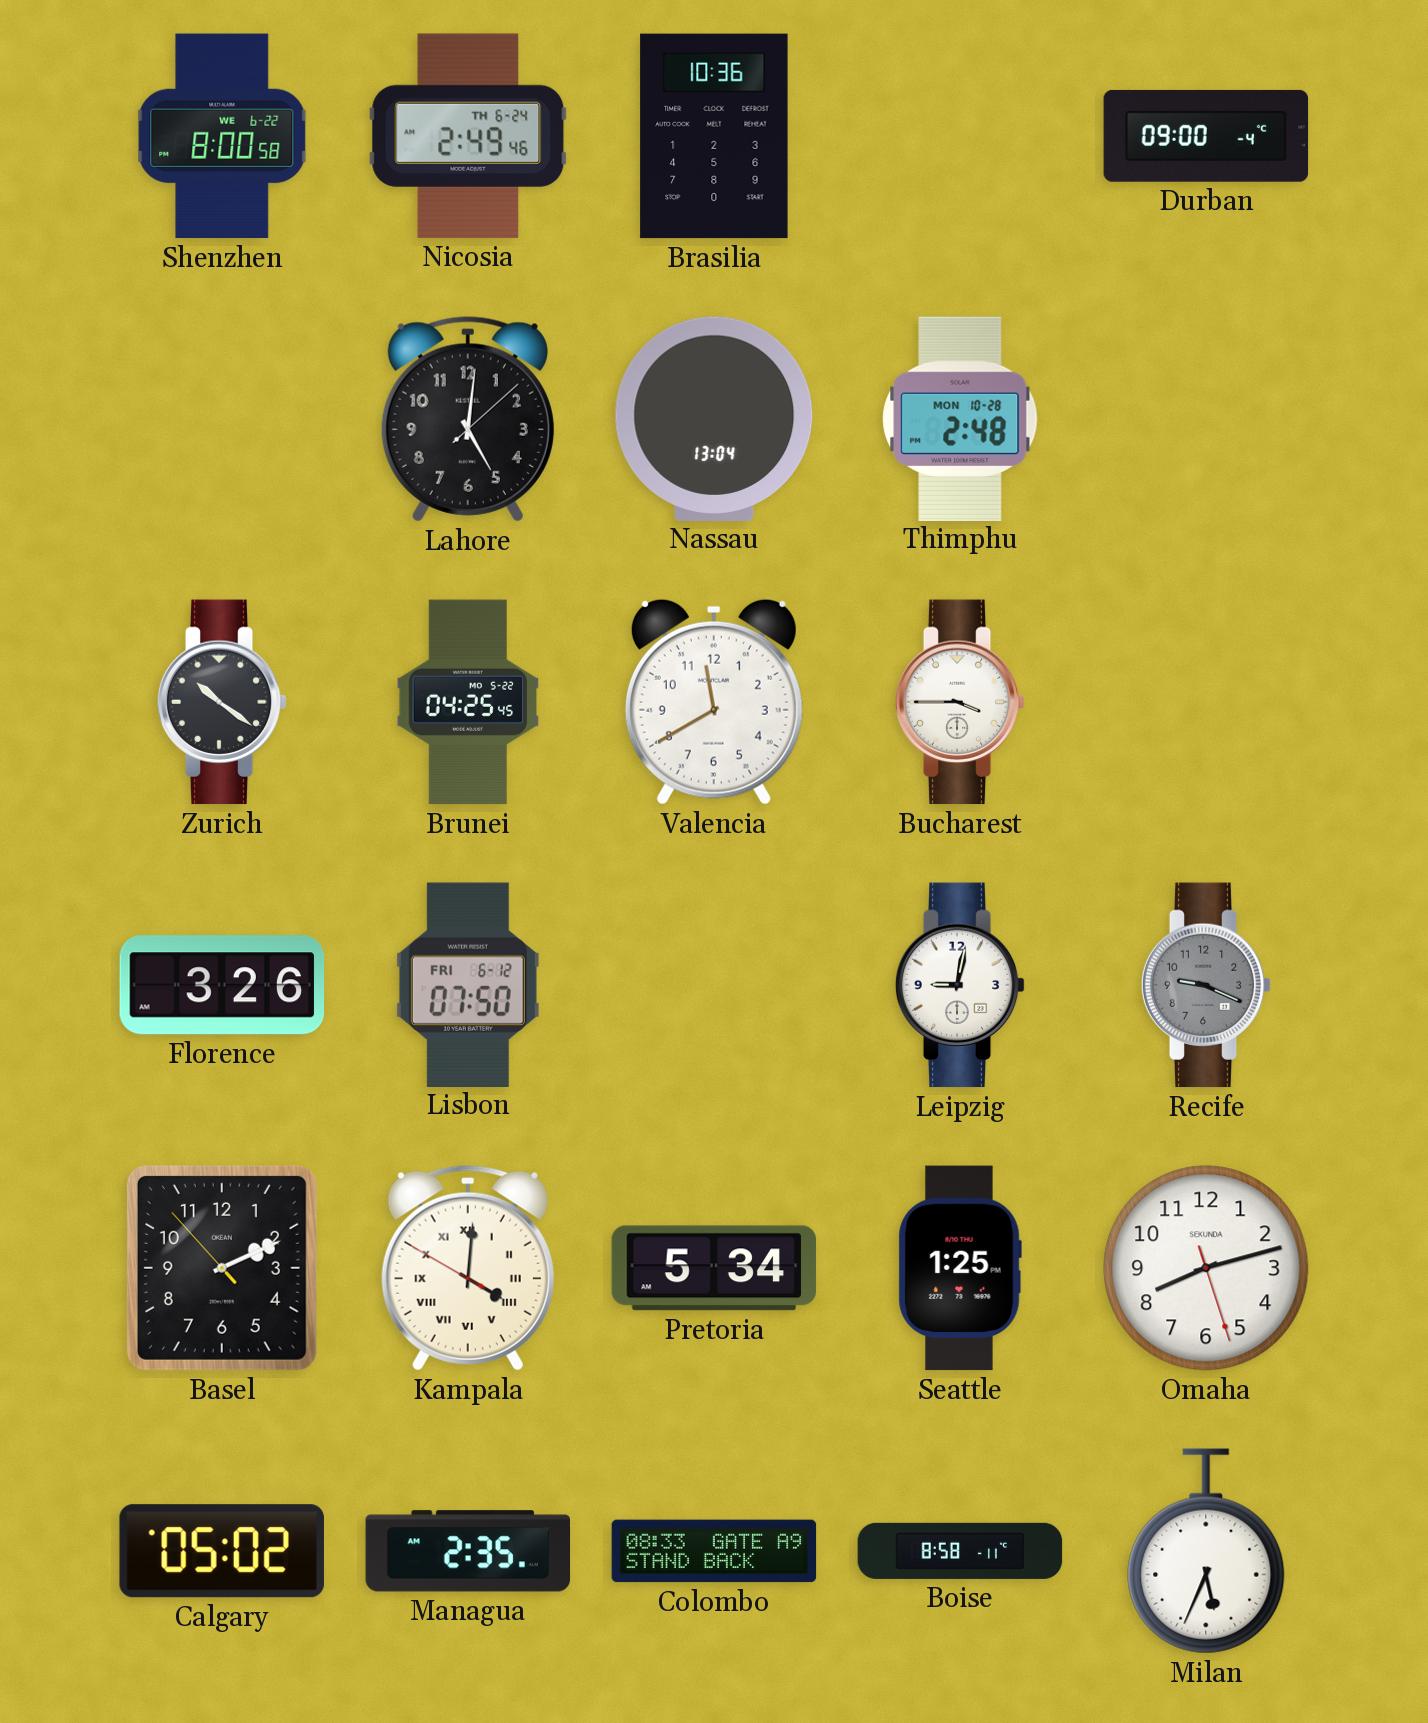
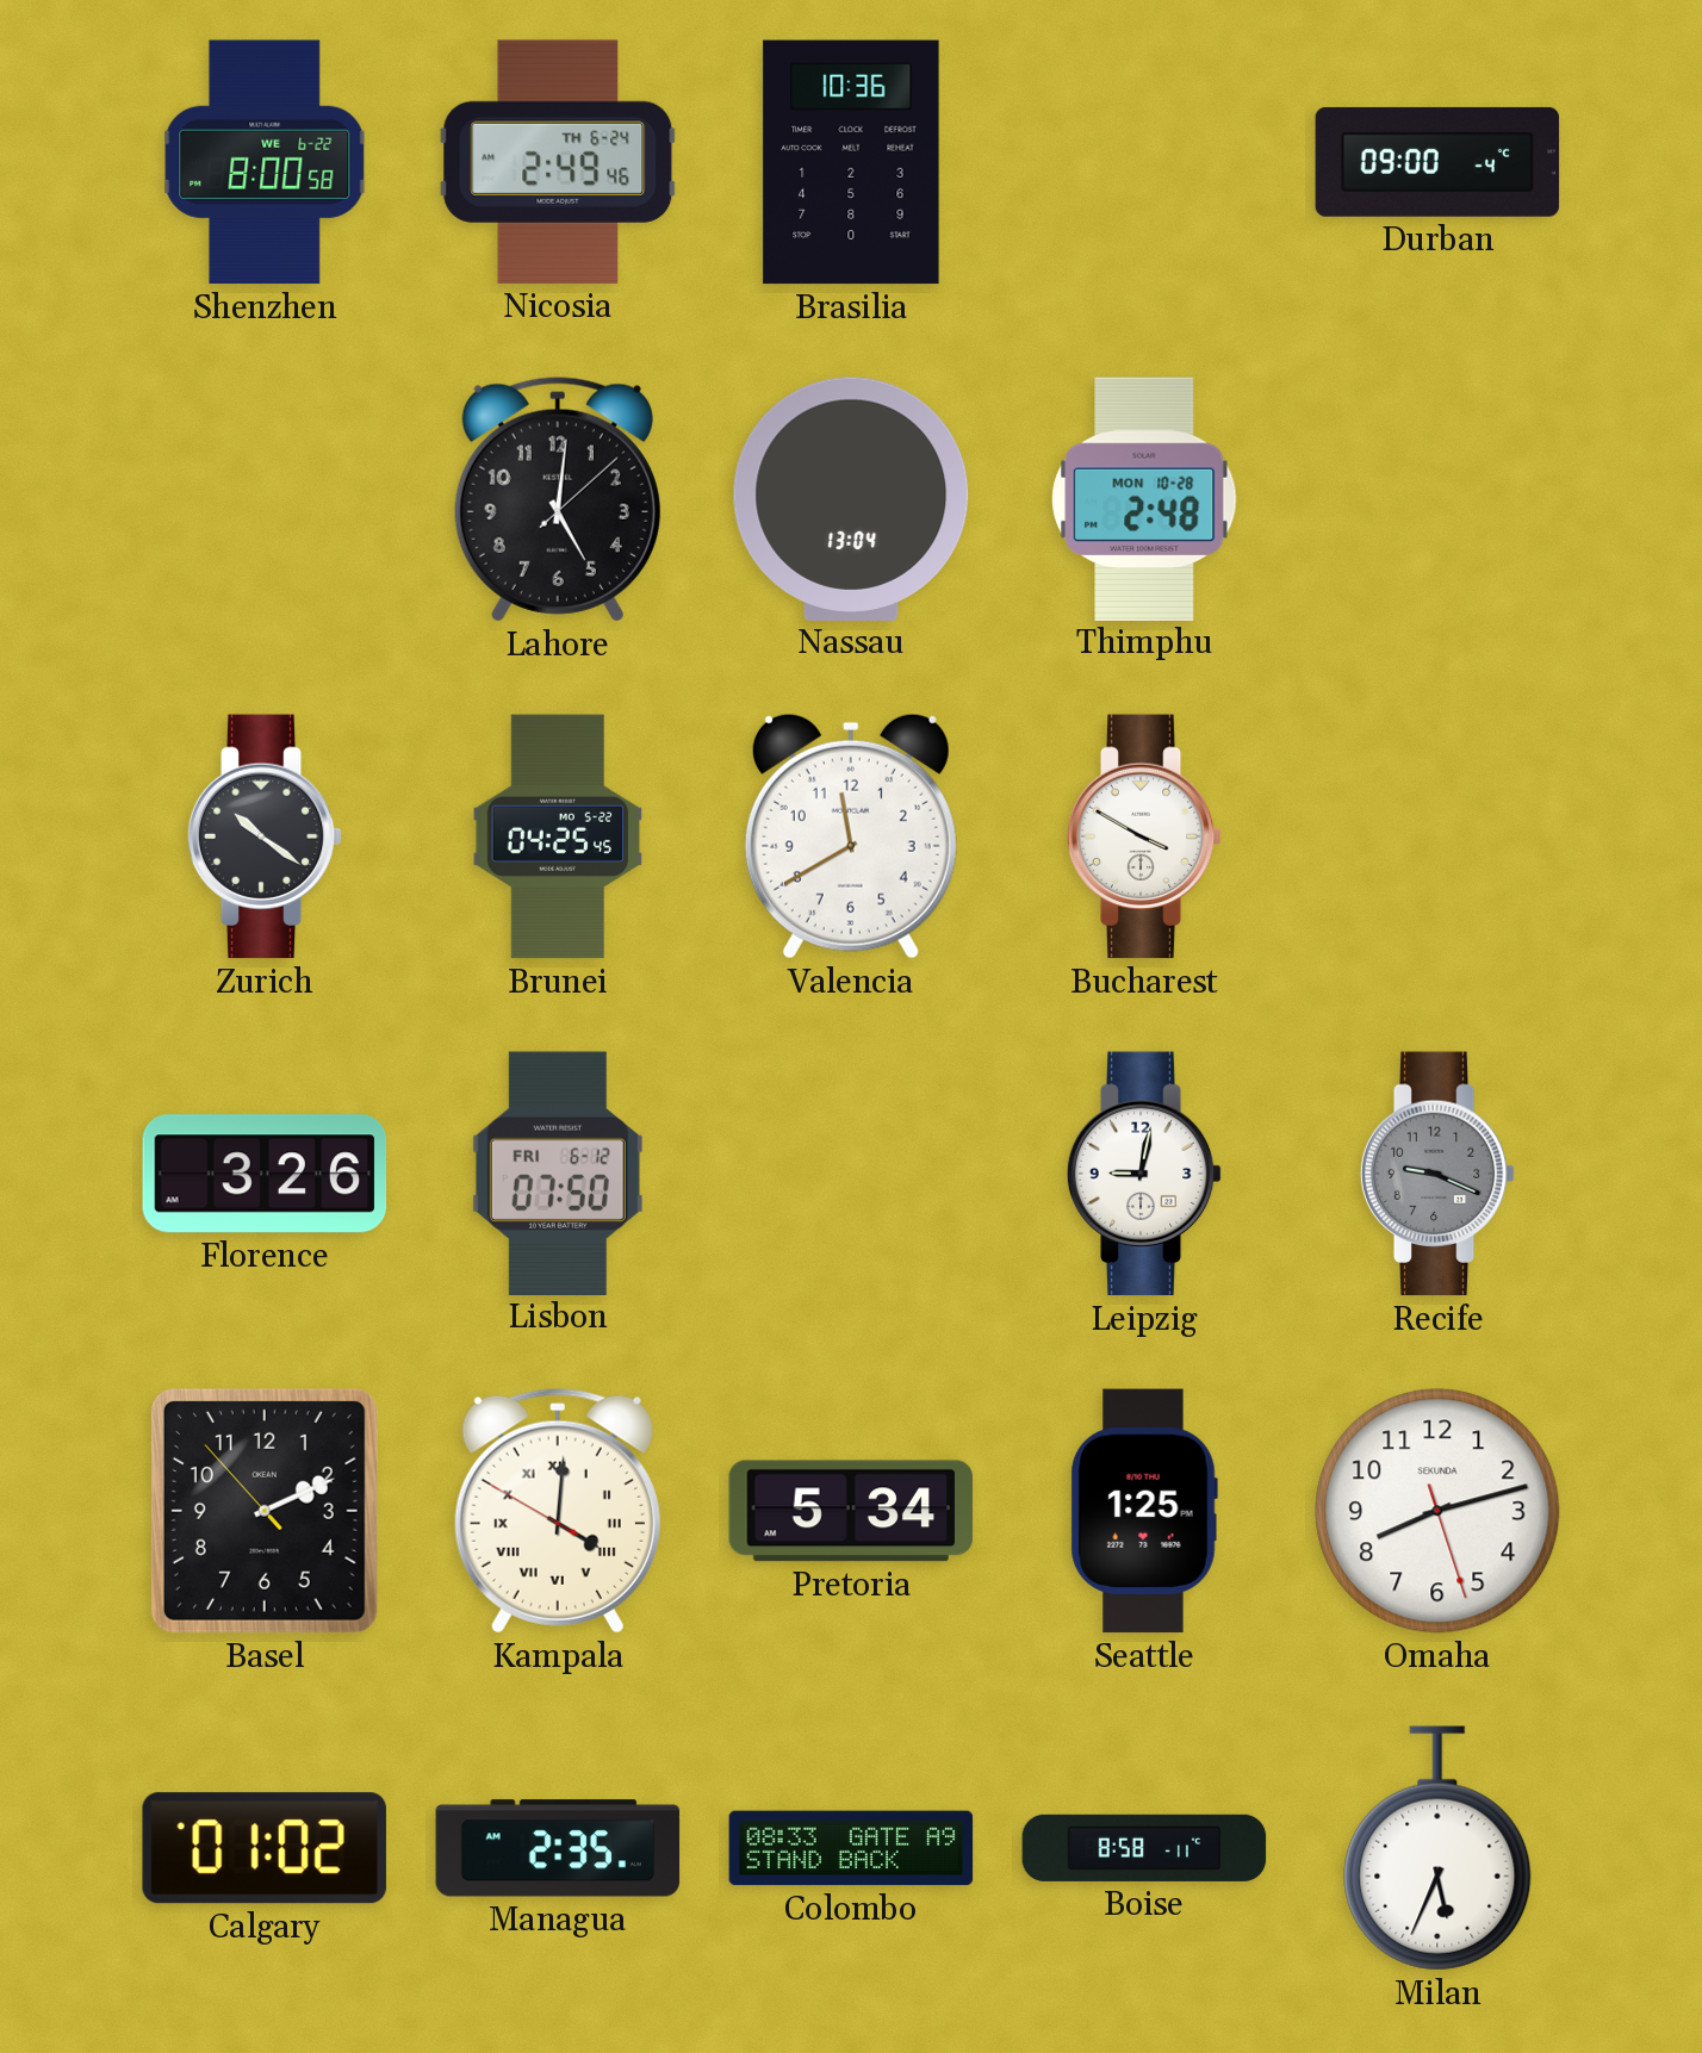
Bucharest: 3:45 -> 3:50 (1144, 836)
Calgary: 05:02 -> 01:02 (265, 1848)
